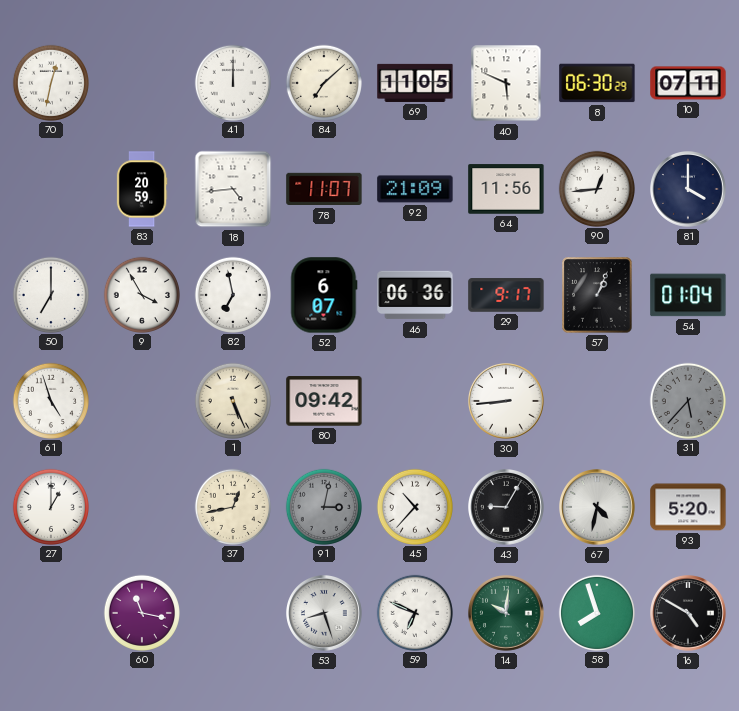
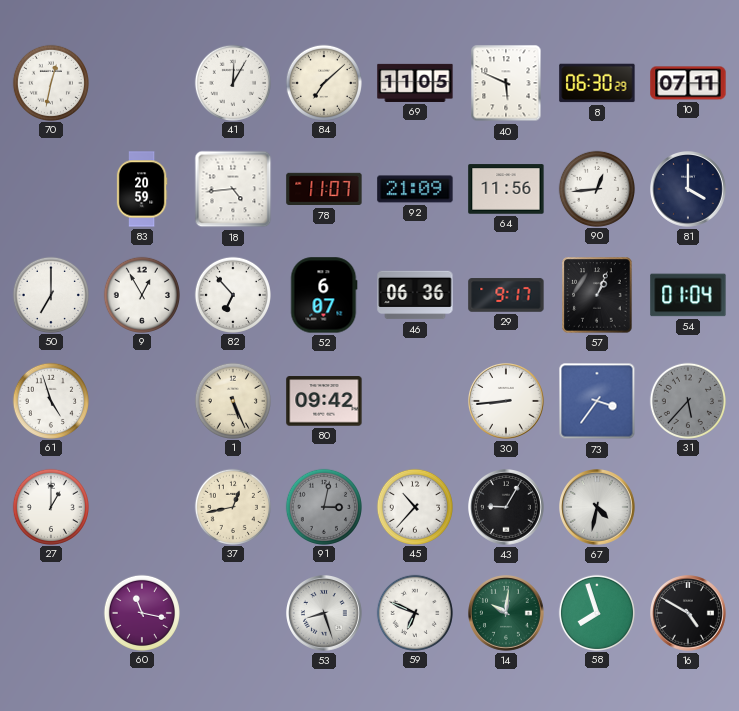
41: 12:00 -> 12:05 (232, 82)
9: 3:55 -> 12:55 (141, 294)
82: 6:58 -> 6:53 (232, 294)
73: none -> 3:36 (597, 401)
93: 5:20 -> none (688, 507)
